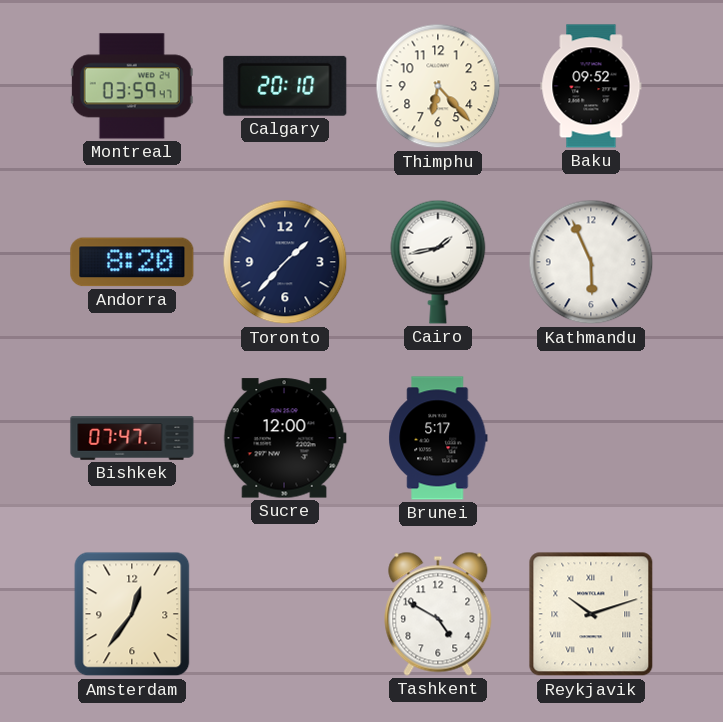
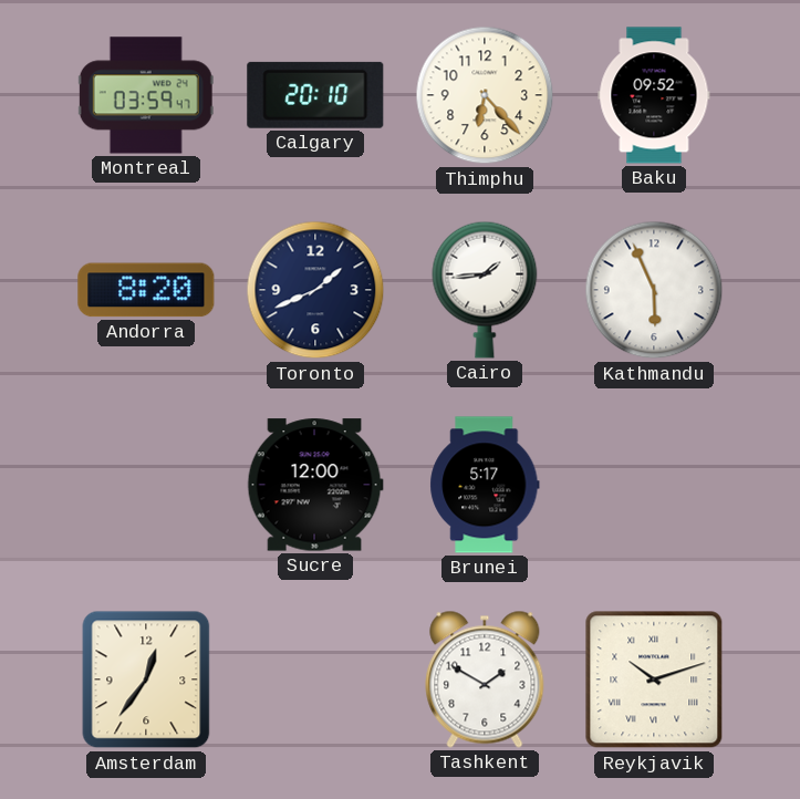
Toronto: 1:37 -> 1:41 (315, 290)
Cairo: 1:43 -> 1:44 (485, 290)
Bishkek: 07:47 -> none (132, 438)
Tashkent: 4:50 -> 1:50 (485, 679)
